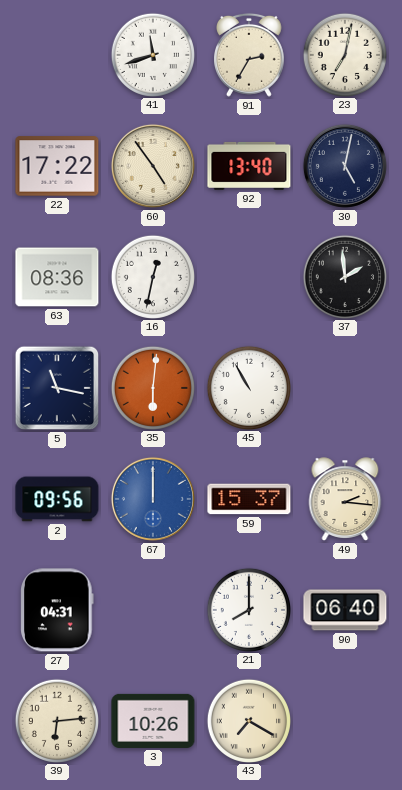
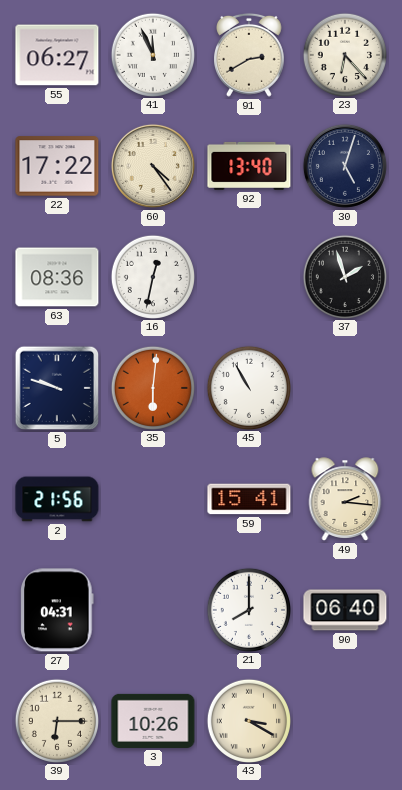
55: none -> 06:27 (57, 55)
41: 11:42 -> 11:56 (152, 54)
91: 2:35 -> 2:40 (250, 55)
23: 7:02 -> 6:23 (344, 54)
60: 4:54 -> 4:24 (153, 166)
30: 5:02 -> 5:03 (345, 166)
37: 1:59 -> 1:57 (344, 276)
5: 11:17 -> 9:48 (57, 388)
2: 09:56 -> 21:56 (57, 499)
67: 12:00 -> none (153, 499)
59: 15:37 -> 15:41 (249, 499)
39: 6:14 -> 6:15 (56, 720)
43: 7:20 -> 3:20 (248, 720)
